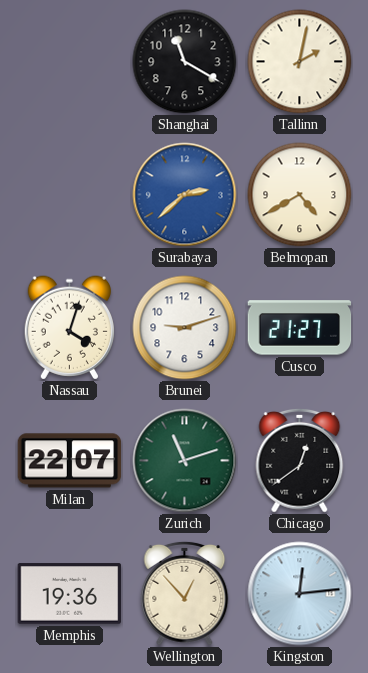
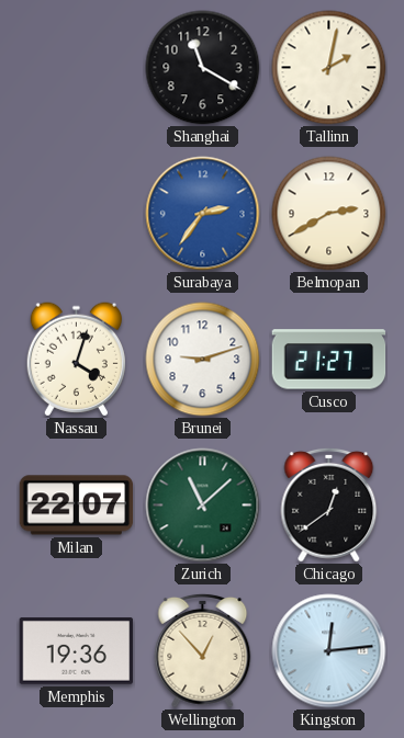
Surabaya: 2:38 -> 2:36 (203, 214)
Belmopan: 4:40 -> 2:40 (329, 214)
Zurich: 11:12 -> 11:08 (203, 506)
